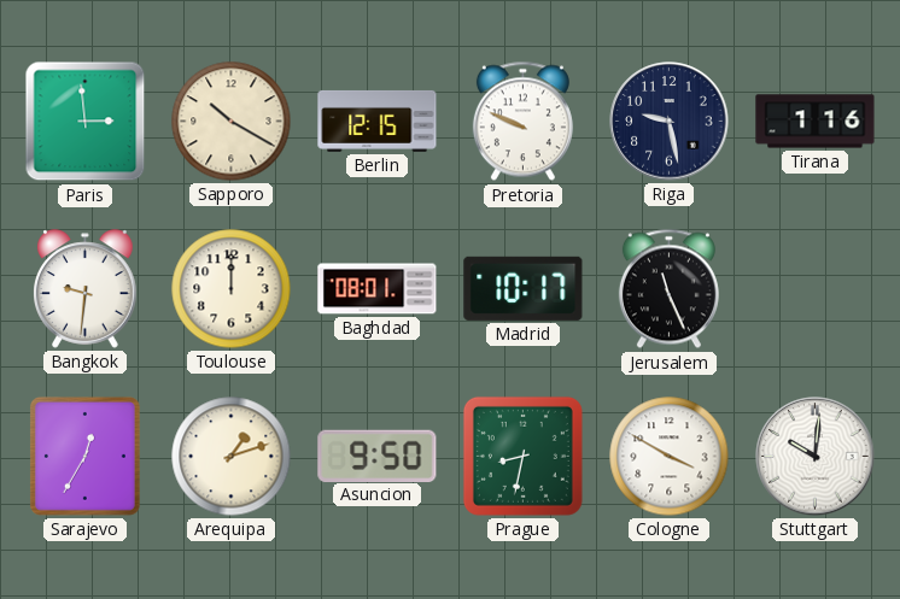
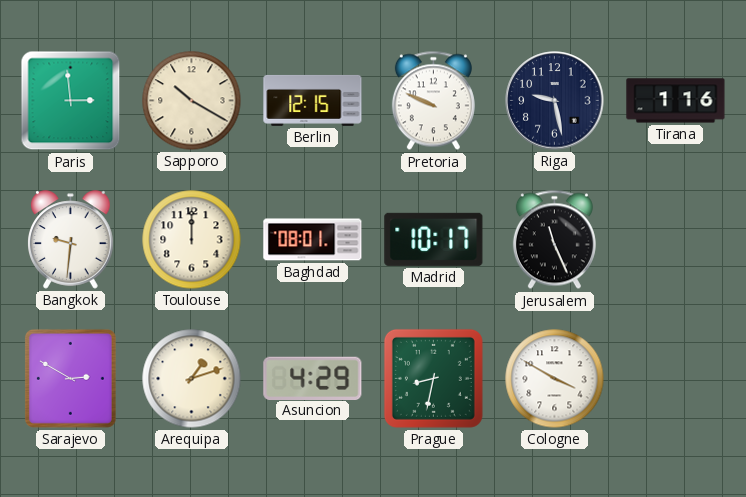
Sarajevo: 12:35 -> 2:50 (70, 378)
Asuncion: 9:50 -> 4:29 (313, 378)
Stuttgart: 10:01 -> none (816, 457)
